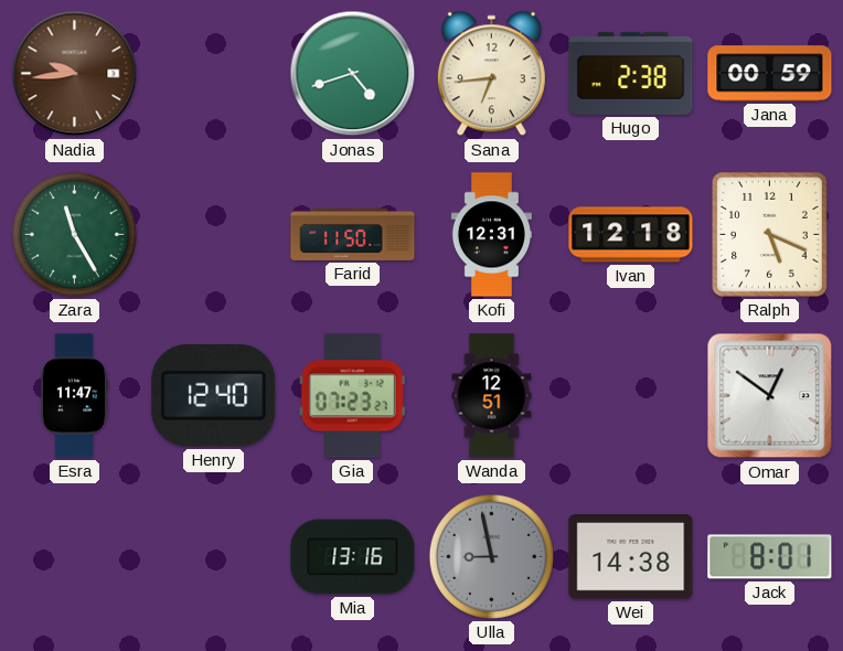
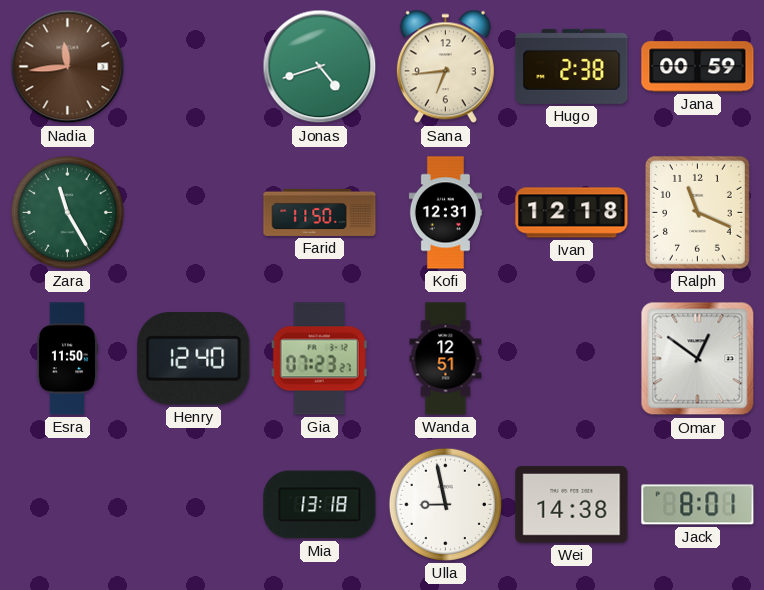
Nadia: 9:44 -> 11:44 (68, 67)
Ralph: 5:19 -> 11:19 (697, 212)
Esra: 11:47 -> 11:50 (67, 359)
Mia: 13:16 -> 13:18 (320, 505)
Ulla dial: grey -> white (445, 504)
